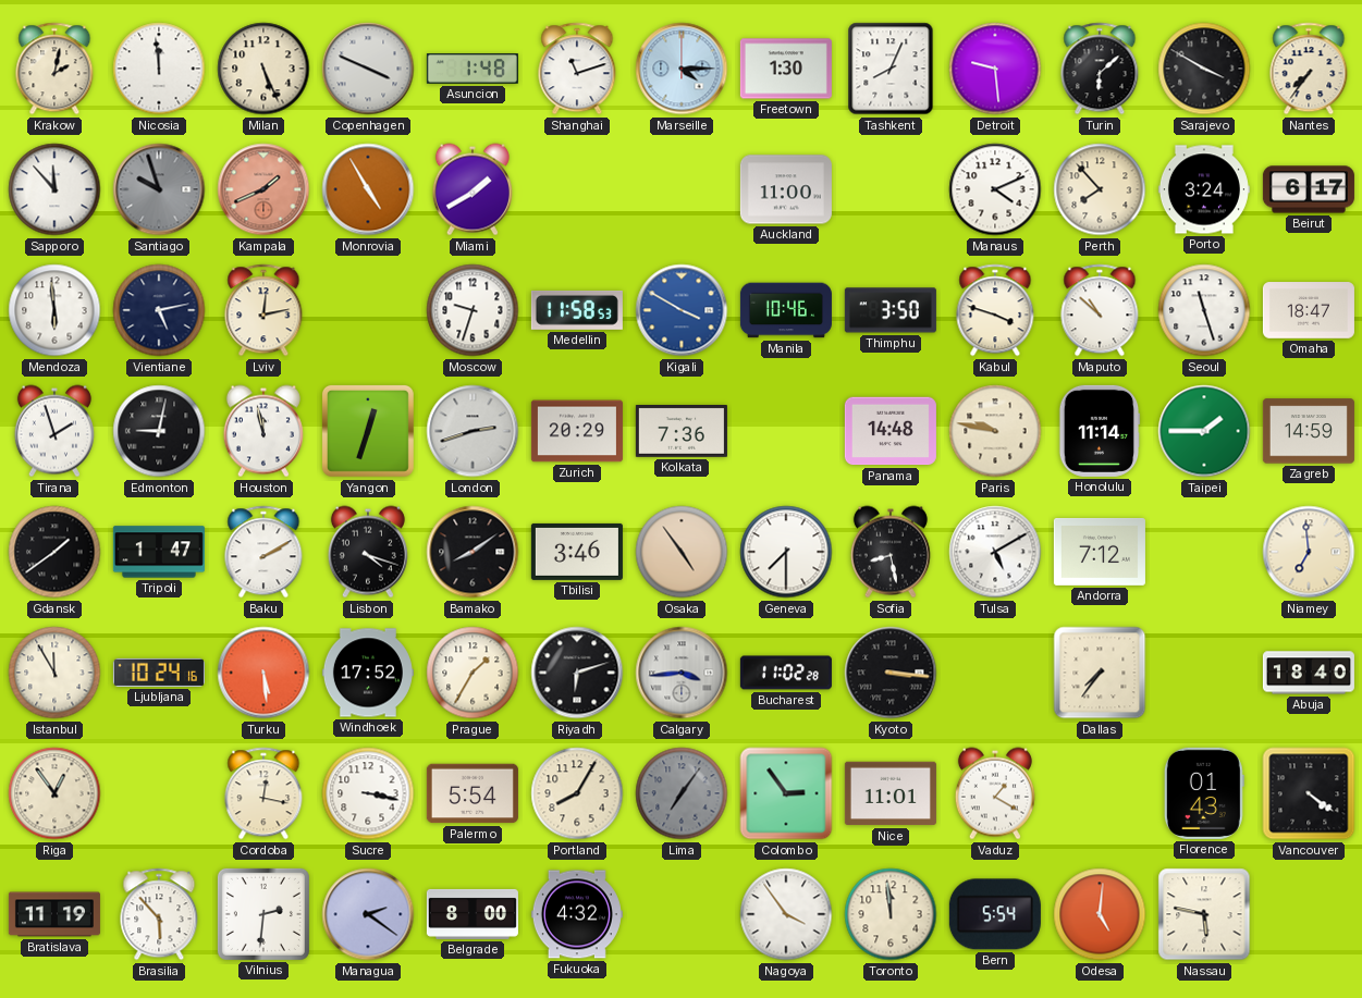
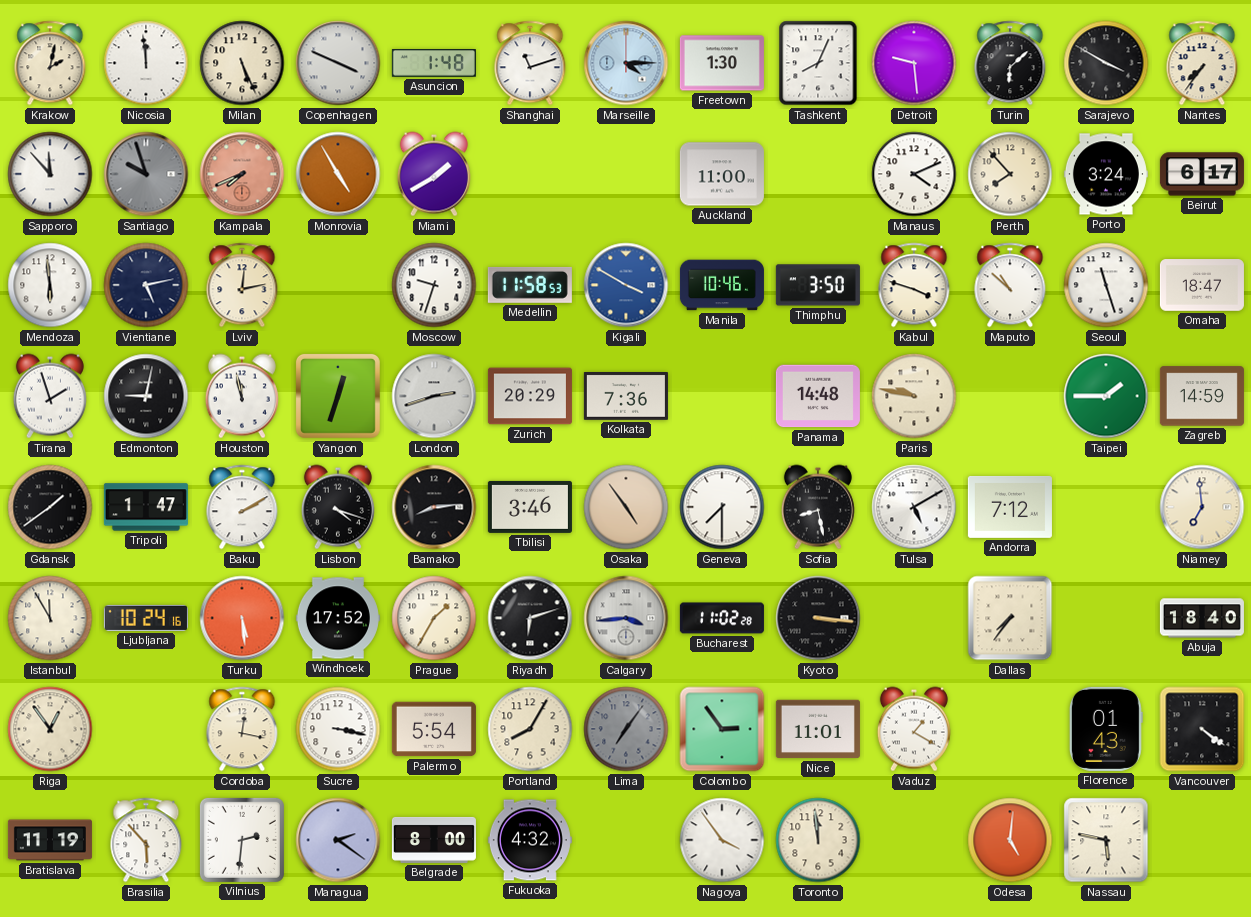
Kampala: 1:41 -> 7:41 (242, 174)
Honolulu: 11:14 -> none (1100, 431)
Bamako: 8:09 -> 8:14 (434, 507)
Bern: 5:54 -> none (995, 914)
